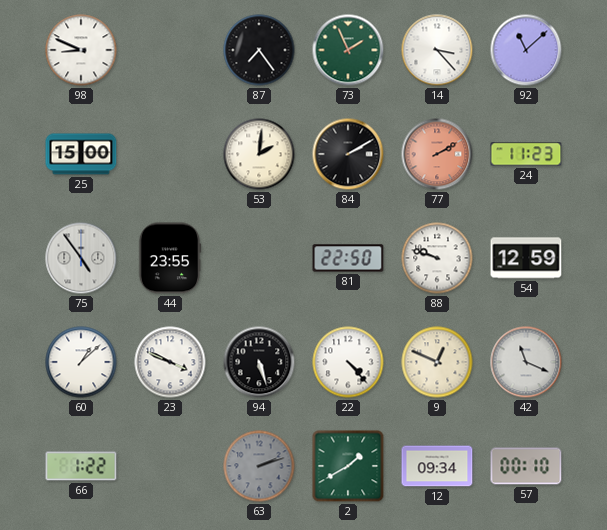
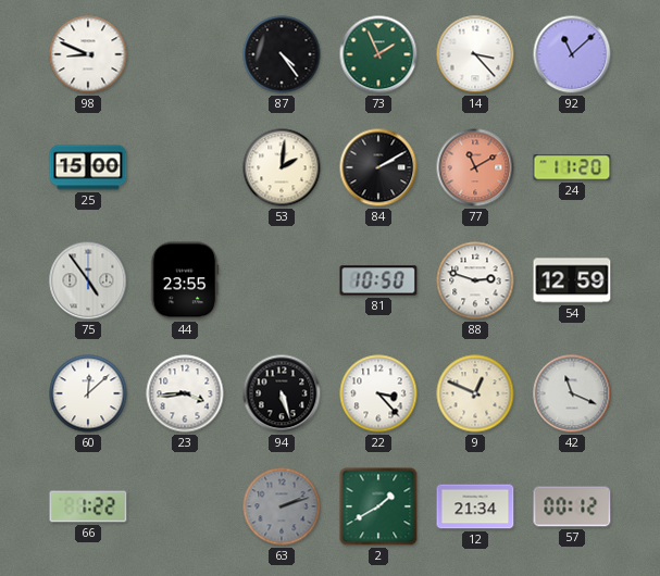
87: 7:24 -> 4:24 (282, 54)
77: 2:10 -> 11:10 (475, 167)
24: 11:23 -> 11:20 (572, 167)
81: 22:50 -> 10:50 (378, 280)
88: 9:48 -> 2:48 (475, 280)
60: 1:08 -> 12:08 (88, 393)
23: 3:49 -> 3:44 (185, 393)
22: 4:23 -> 3:23 (378, 393)
12: 09:34 -> 21:34 (475, 506)
57: 00:10 -> 00:12 (572, 506)
